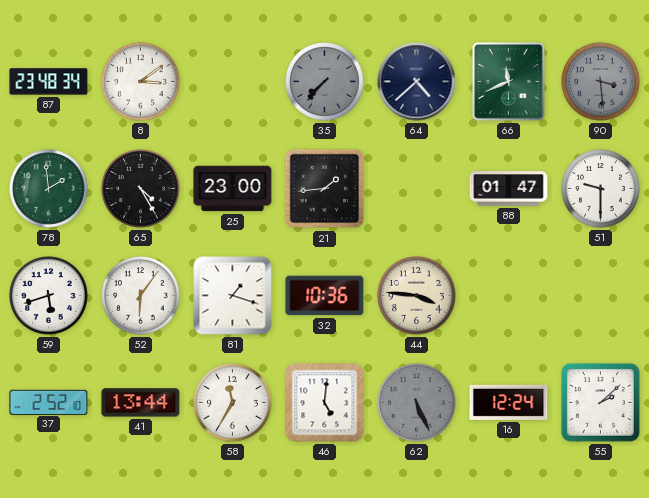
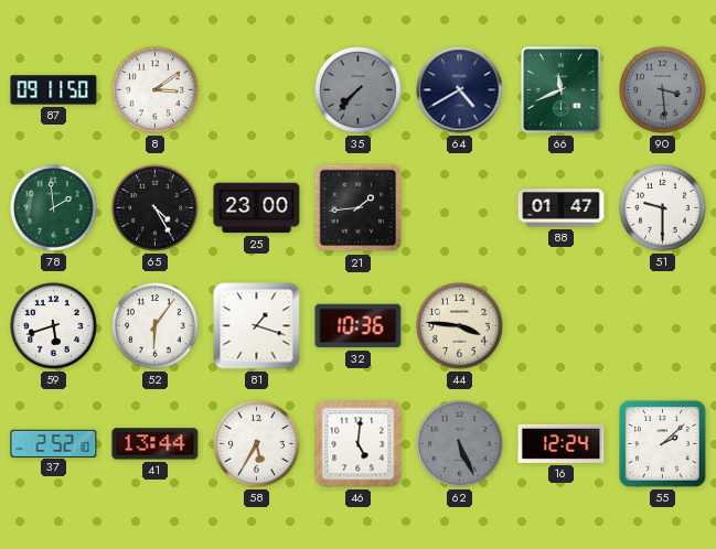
87: 23:48 -> 09:11 (54, 90)
64: 4:38 -> 4:40 (460, 90)
58: 11:35 -> 5:35 (257, 444)
